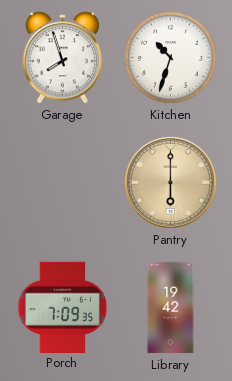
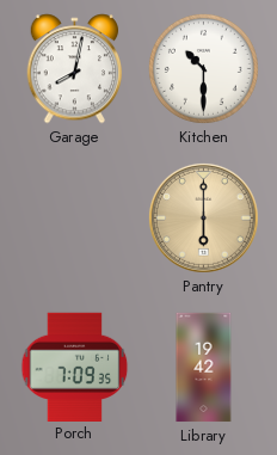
Garage: 7:57 -> 8:02 (75, 69)
Kitchen: 10:33 -> 10:30 (203, 68)
